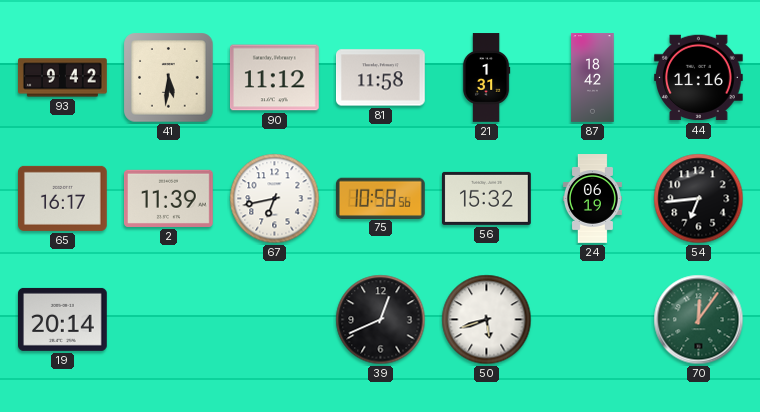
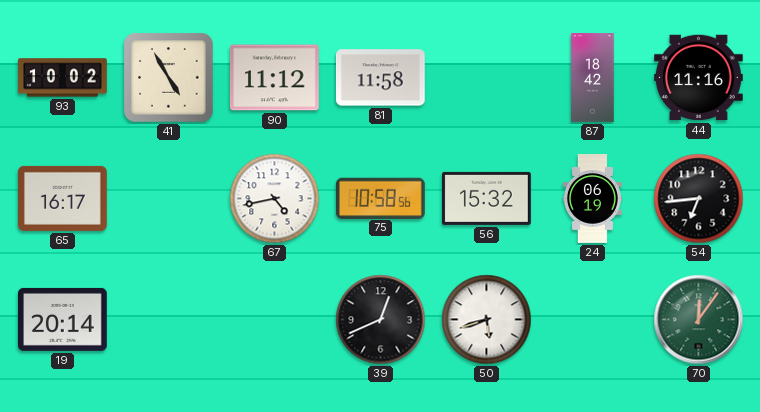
93: 9:42 -> 10:02 (63, 78)
41: 5:31 -> 4:55 (169, 78)
21: 1:31 -> none (486, 78)
2: 11:39 -> none (169, 198)
67: 6:43 -> 4:43 (275, 199)
